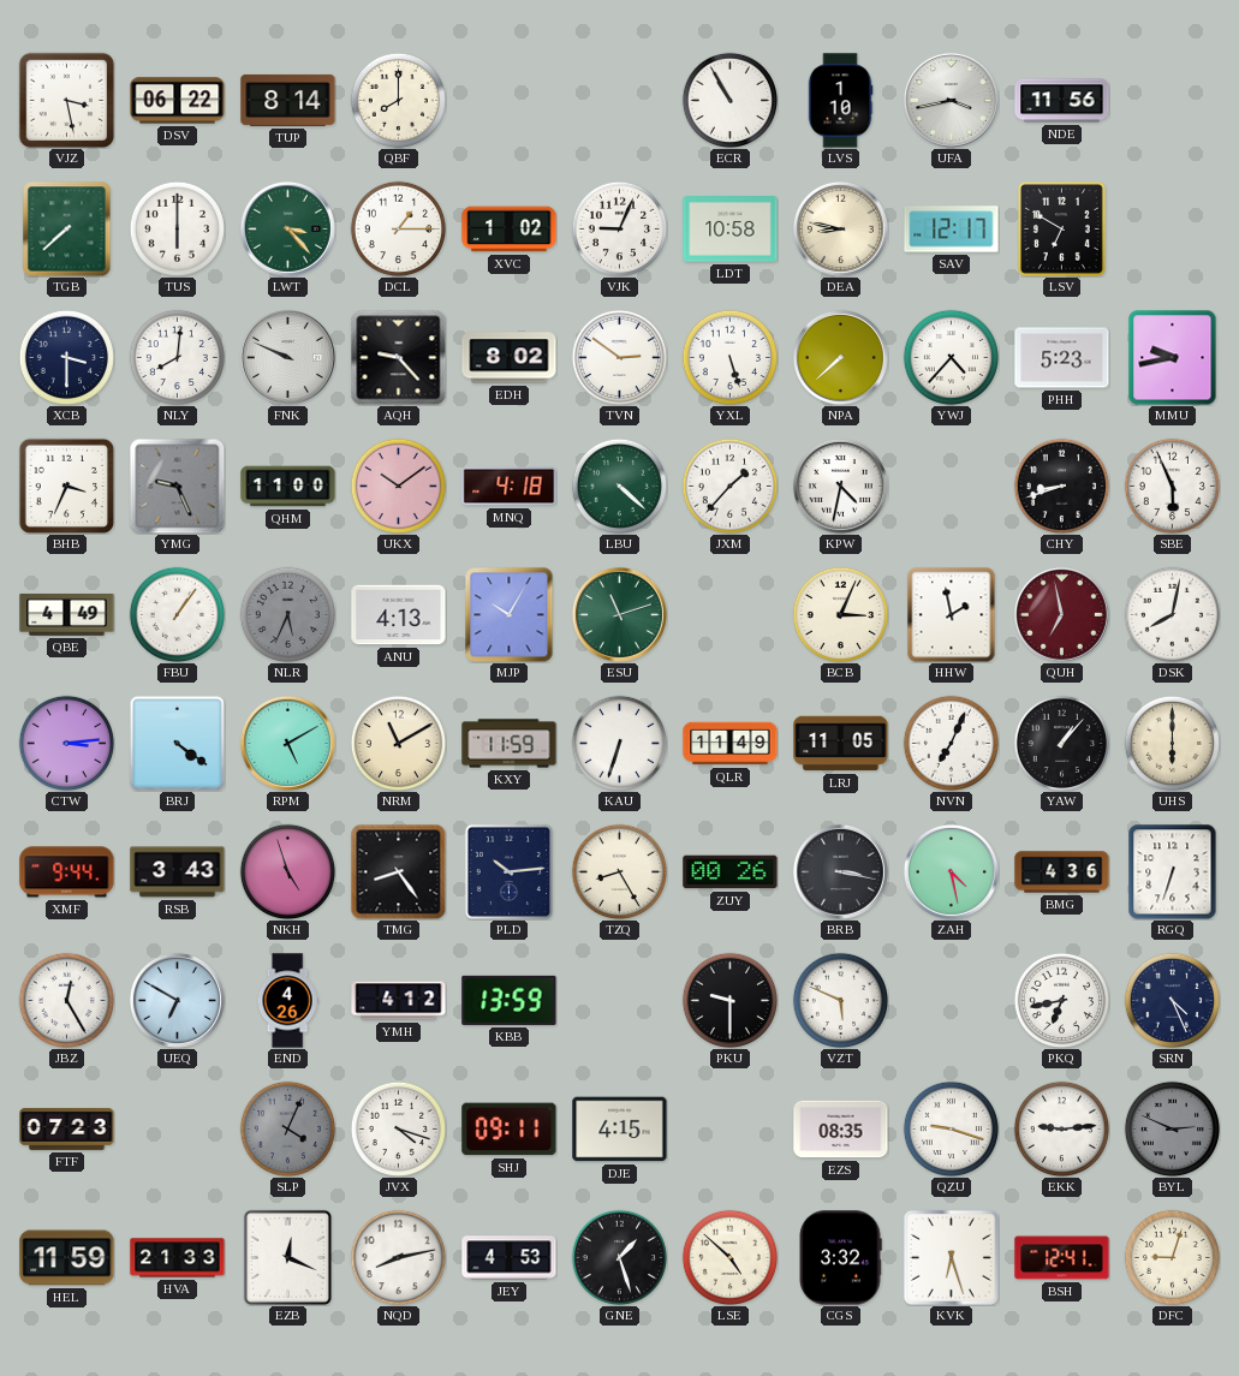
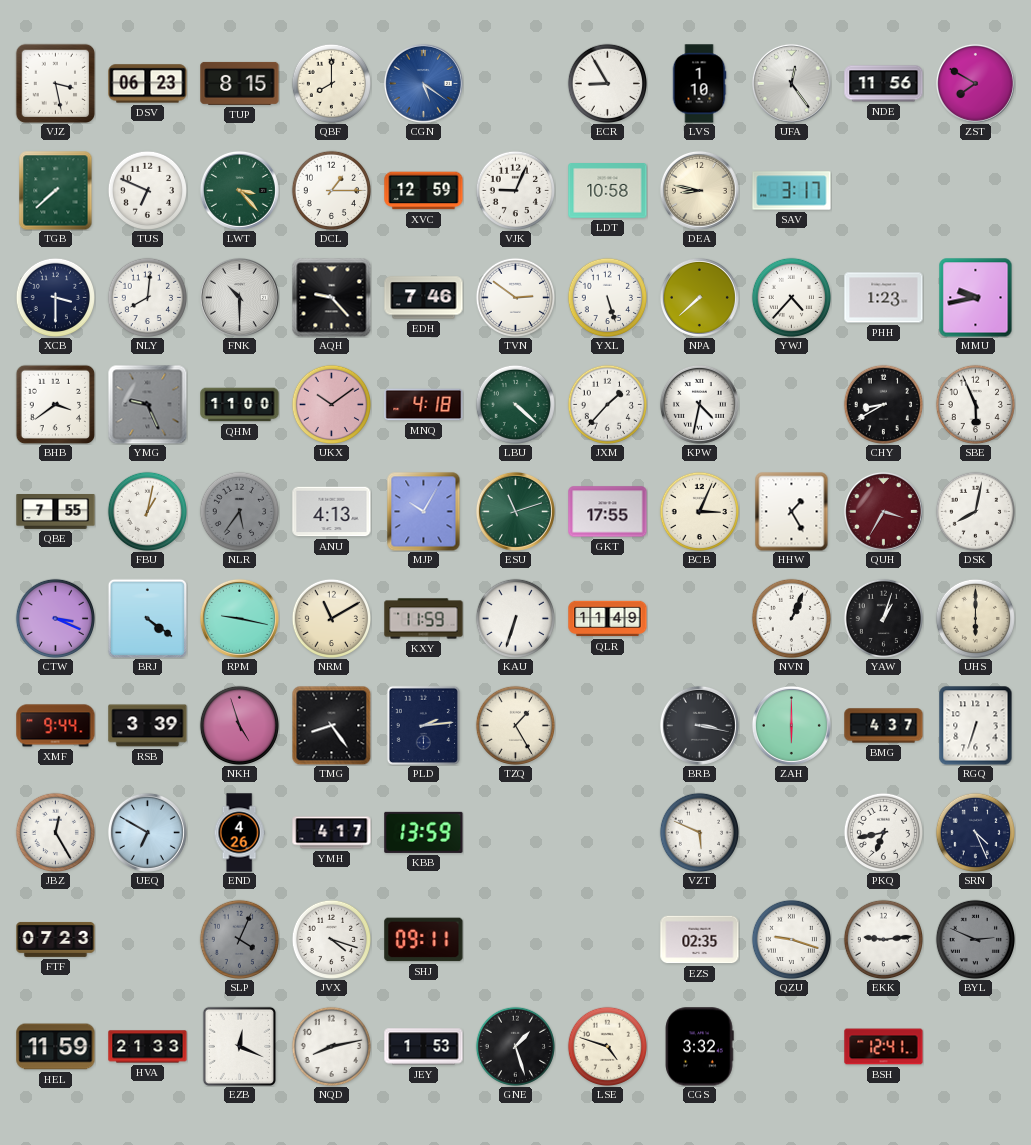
DSV: 06:22 -> 06:23 (148, 84)
TUP: 8:14 -> 8:15 (240, 83)
CGN: none -> 5:21 (423, 83)
ECR: 10:55 -> 8:55 (607, 83)
UFA: 3:43 -> 12:24 (791, 83)
ZST: none -> 7:50 (975, 83)
TUS: 6:00 -> 6:49 (147, 190)
XVC: 1:02 -> 12:59 (424, 191)
SAV: 12:17 -> 3:17 (792, 191)
LSV: 6:50 -> none (1061, 228)
FNK: 9:49 -> 10:30 (239, 297)
EDH: 8:02 -> 7:46 (424, 298)
PHH: 5:23 -> 1:23 (884, 298)
BHB: 3:34 -> 3:39 (55, 404)
CHY: 8:42 -> 8:40 (883, 404)
QBE: 4:49 -> 7:55 (56, 512)
FBU: 1:06 -> 1:02 (147, 511)
NLR: 5:34 -> 5:36 (239, 511)
GKT: none -> 17:55 (608, 512)
HHW: 1:58 -> 1:25 (792, 512)
QUH: 6:58 -> 3:35 (883, 511)
CTW: 3:14 -> 3:19 (55, 618)
RPM: 5:10 -> 9:17 (239, 618)
LRJ: 11:05 -> none (841, 744)
NVN: 7:04 -> 1:04 (791, 618)
YAW: 1:07 -> 1:03 (883, 618)
RSB: 3:43 -> 3:39 (148, 726)
PLD: 10:14 -> 2:14 (423, 725)
TZQ: 8:25 -> 1:25 (515, 725)
ZUY: 00:26 -> none (731, 872)
ZAH: 4:28 -> 6:00 (791, 725)
BMG: 4:36 -> 4:37 (884, 726)
YMH: 4:12 -> 4:17 (332, 833)
PKU: 9:30 -> none (729, 1000)
DJE: 4:15 -> none (620, 1130)
EZS: 08:35 -> 02:35 (700, 940)
JEY: 4:53 -> 1:53 (424, 1047)
LSE: 4:52 -> 4:48 (607, 1046)
KVK: 6:27 -> none (951, 1257)
DFC: 9:03 -> none (1172, 1257)
